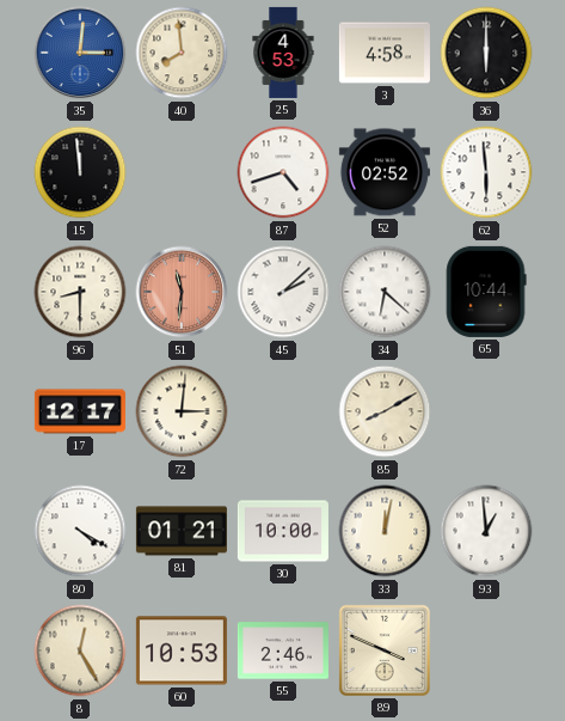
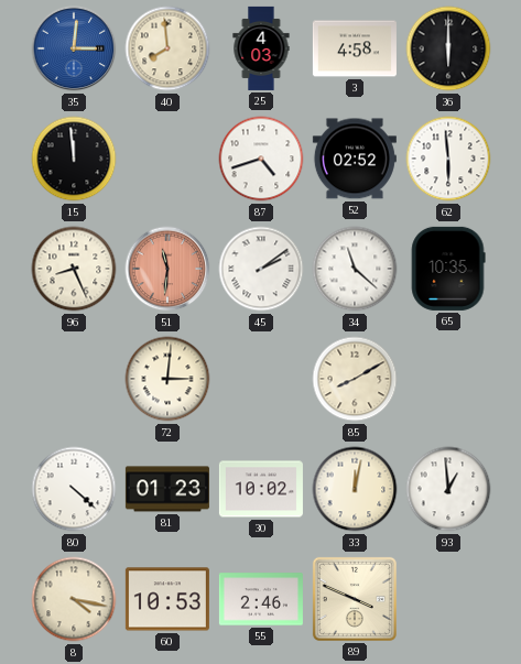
25: 4:53 -> 4:03 (261, 48)
96: 8:30 -> 8:26 (74, 269)
45: 2:08 -> 2:09 (261, 269)
34: 6:22 -> 11:22 (355, 269)
65: 10:44 -> 10:35 (448, 269)
17: 12:17 -> none (80, 411)
80: 4:20 -> 4:22 (74, 489)
81: 01:21 -> 01:23 (167, 489)
30: 10:00 -> 10:02 (261, 489)
8: 12:25 -> 4:17 (74, 599)
